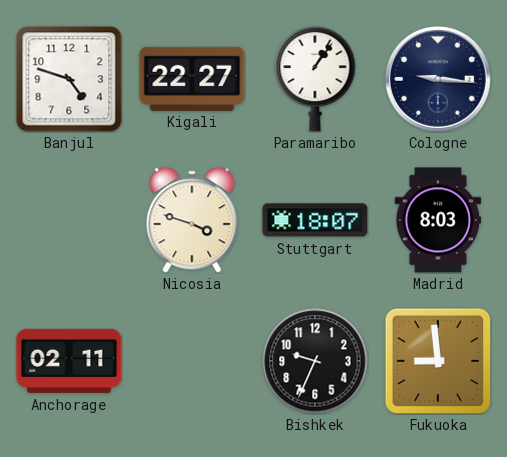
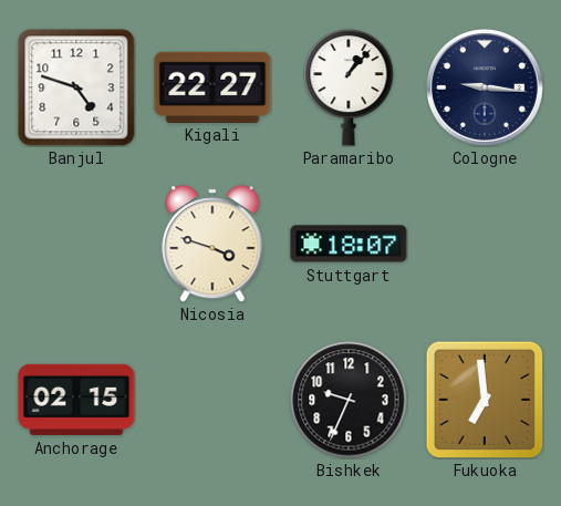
Paramaribo: 1:06 -> 1:07 (349, 87)
Madrid: 8:03 -> none (437, 220)
Anchorage: 02:11 -> 02:15 (76, 400)
Fukuoka: 8:59 -> 6:59 (485, 400)
